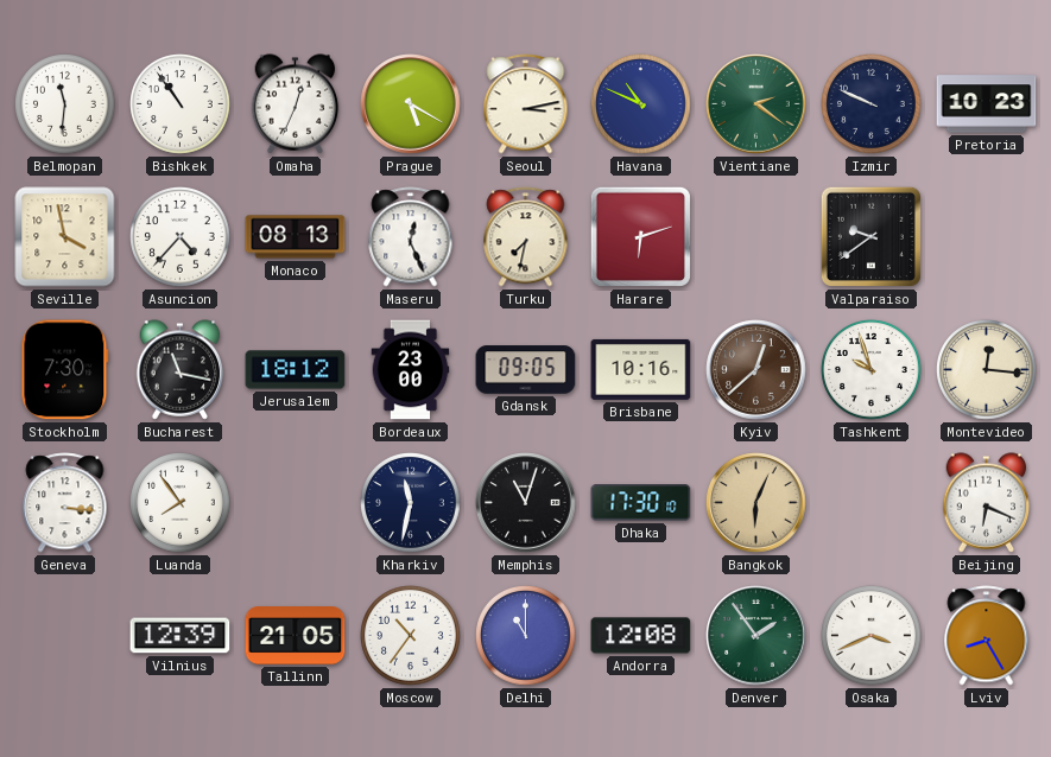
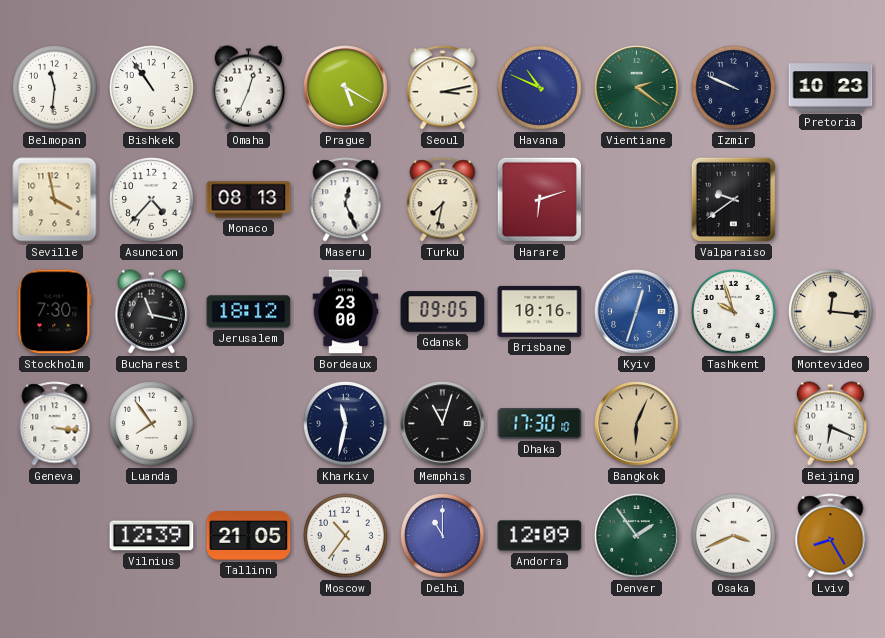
Kyiv: 12:38 -> 12:33 (637, 312)
Kyiv dial: brown -> blue (637, 312)
Andorra: 12:08 -> 12:09 (540, 536)
